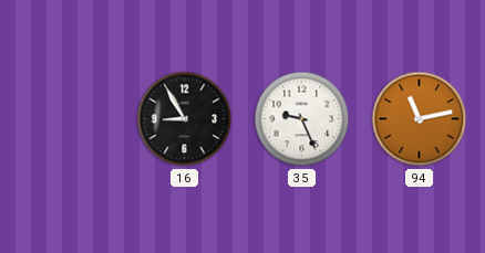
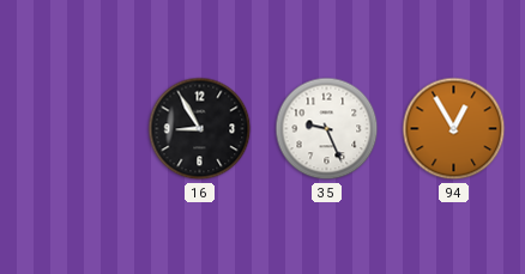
94: 11:13 -> 12:55 (454, 129)
